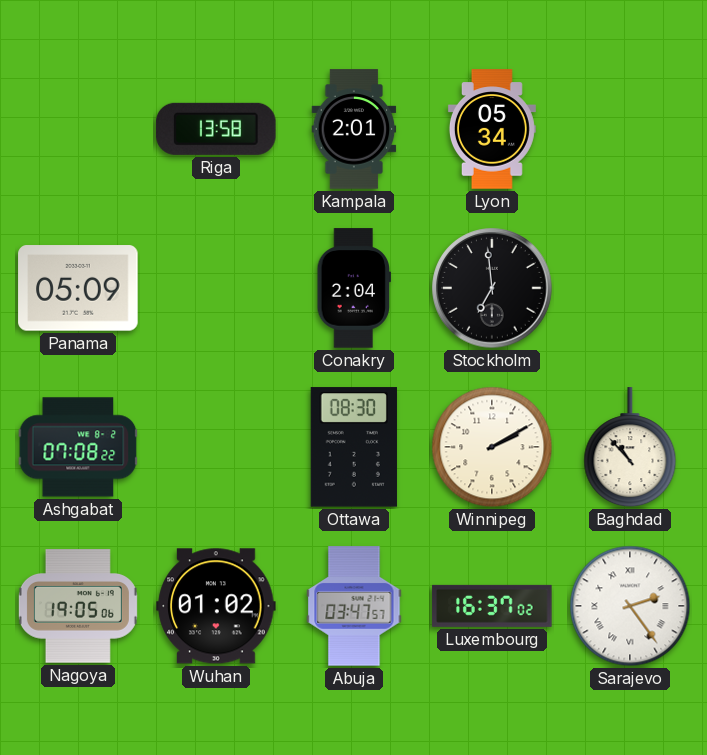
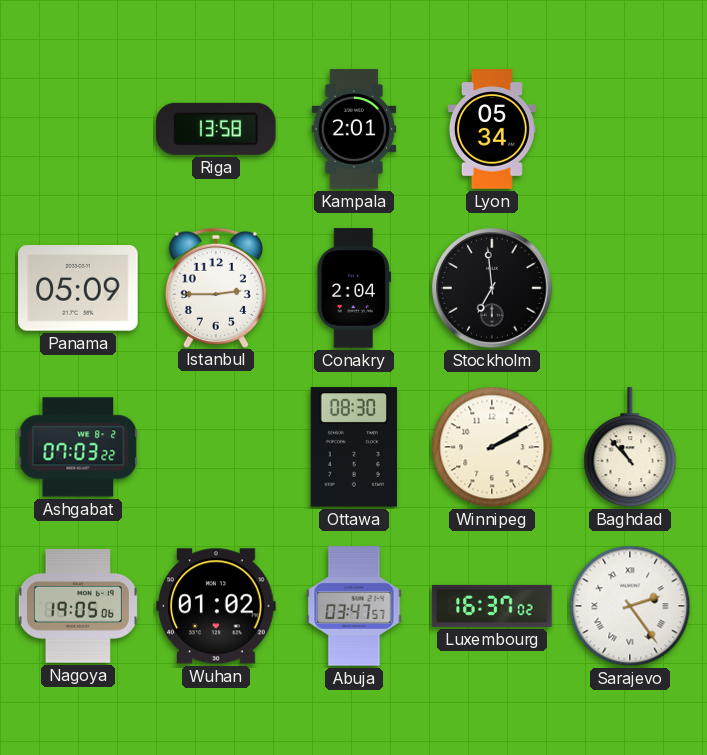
Istanbul: none -> 2:45 (216, 287)
Ashgabat: 07:08 -> 07:03 (78, 447)
